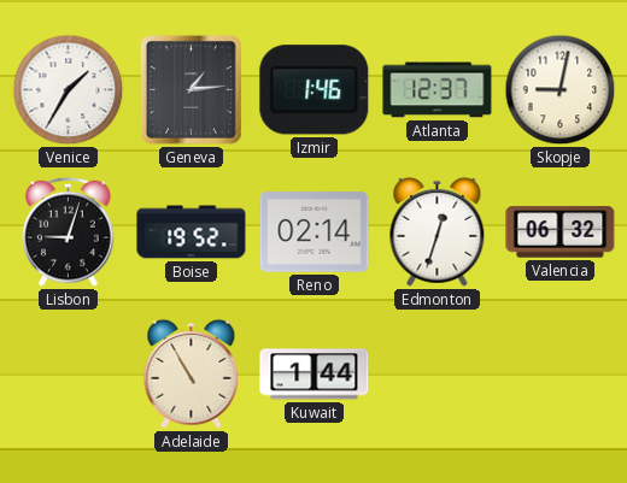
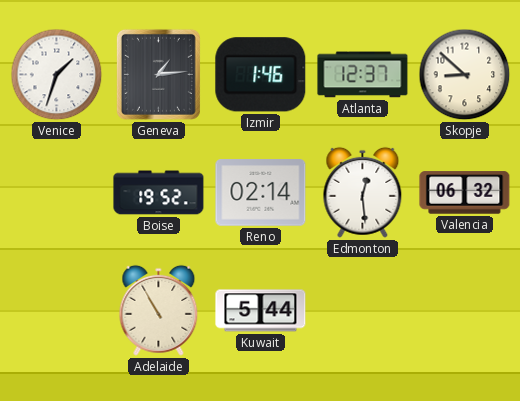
Venice: 1:35 -> 1:33 (57, 75)
Skopje: 9:02 -> 8:52 (465, 75)
Lisbon: 9:03 -> none (69, 231)
Edmonton: 12:33 -> 12:29 (363, 192)
Kuwait: 1:44 -> 5:44 (261, 311)
